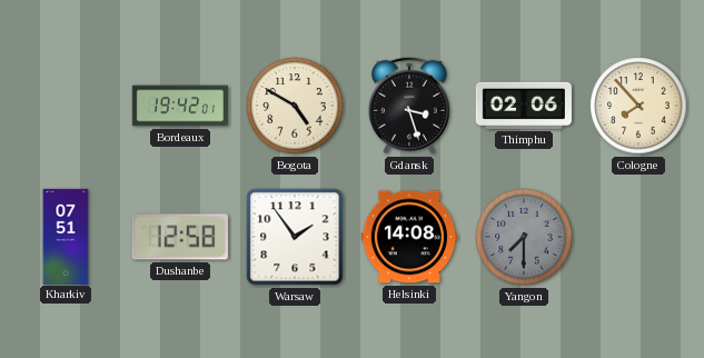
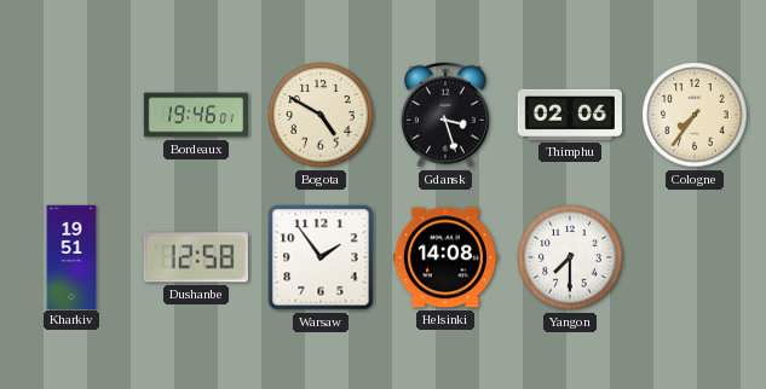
Bordeaux: 19:42 -> 19:46 (195, 115)
Cologne: 7:53 -> 7:36 (695, 115)
Kharkiv: 07:51 -> 19:51 (71, 256)
Yangon dial: grey -> white (570, 257)
